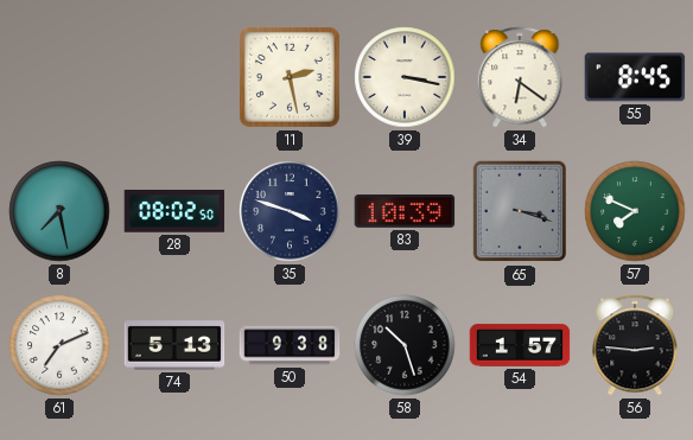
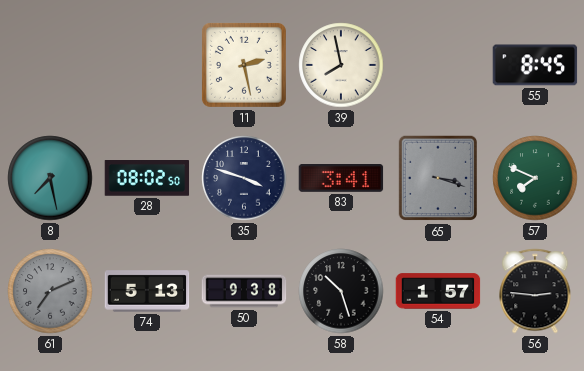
39: 3:17 -> 7:58 (341, 65)
34: 6:21 -> none (520, 77)
83: 10:39 -> 3:41 (341, 179)
61 dial: white -> grey (50, 291)
